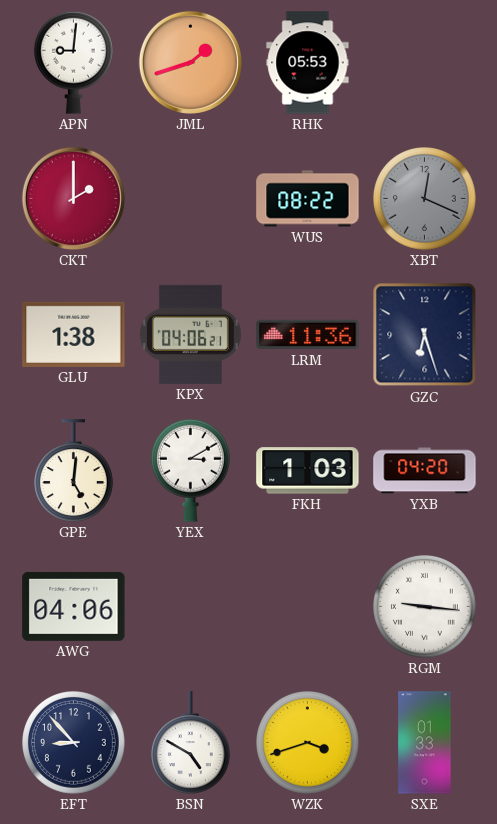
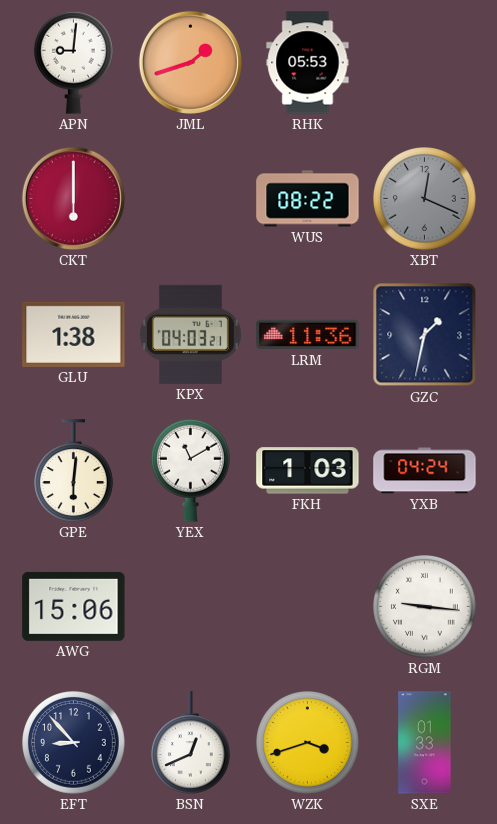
CKT: 2:00 -> 6:00 (73, 198)
KPX: 04:06 -> 04:03 (190, 334)
GZC: 6:27 -> 1:32 (425, 335)
GPE: 5:01 -> 6:01 (73, 471)
YEX: 3:10 -> 11:10 (190, 470)
YXB: 04:20 -> 04:24 (425, 471)
AWG: 04:06 -> 15:06 (74, 606)
BSN: 4:50 -> 12:41 (190, 743)
